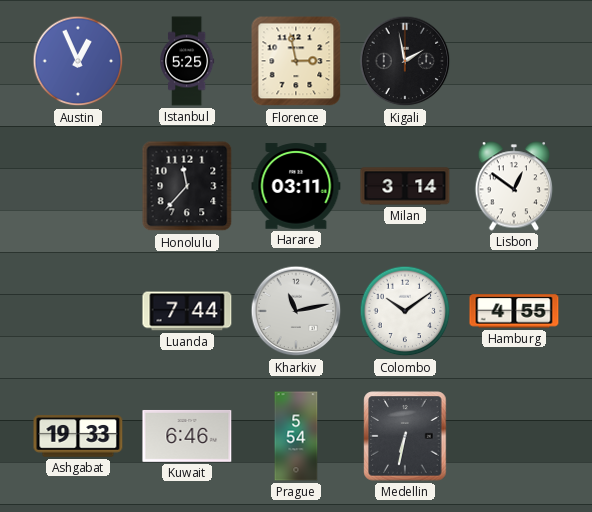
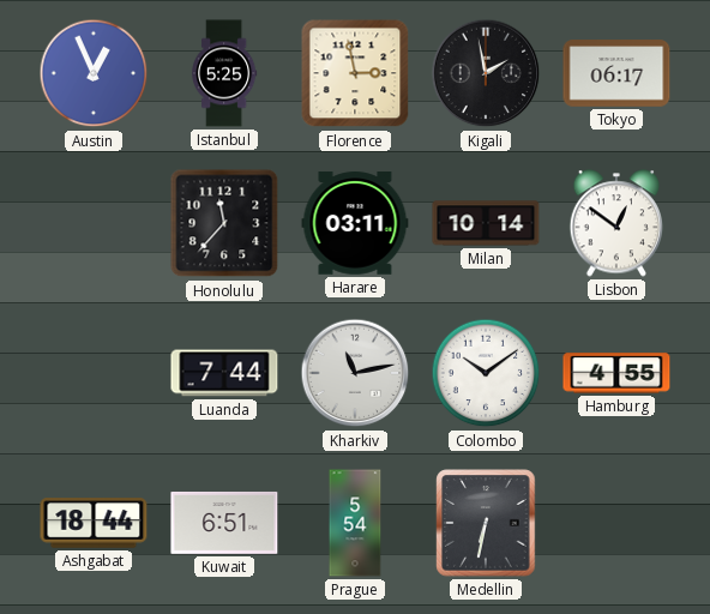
Tokyo: none -> 06:17 (616, 73)
Milan: 3:14 -> 10:14 (486, 223)
Ashgabat: 19:33 -> 18:44 (94, 523)
Kuwait: 6:46 -> 6:51 (224, 523)
